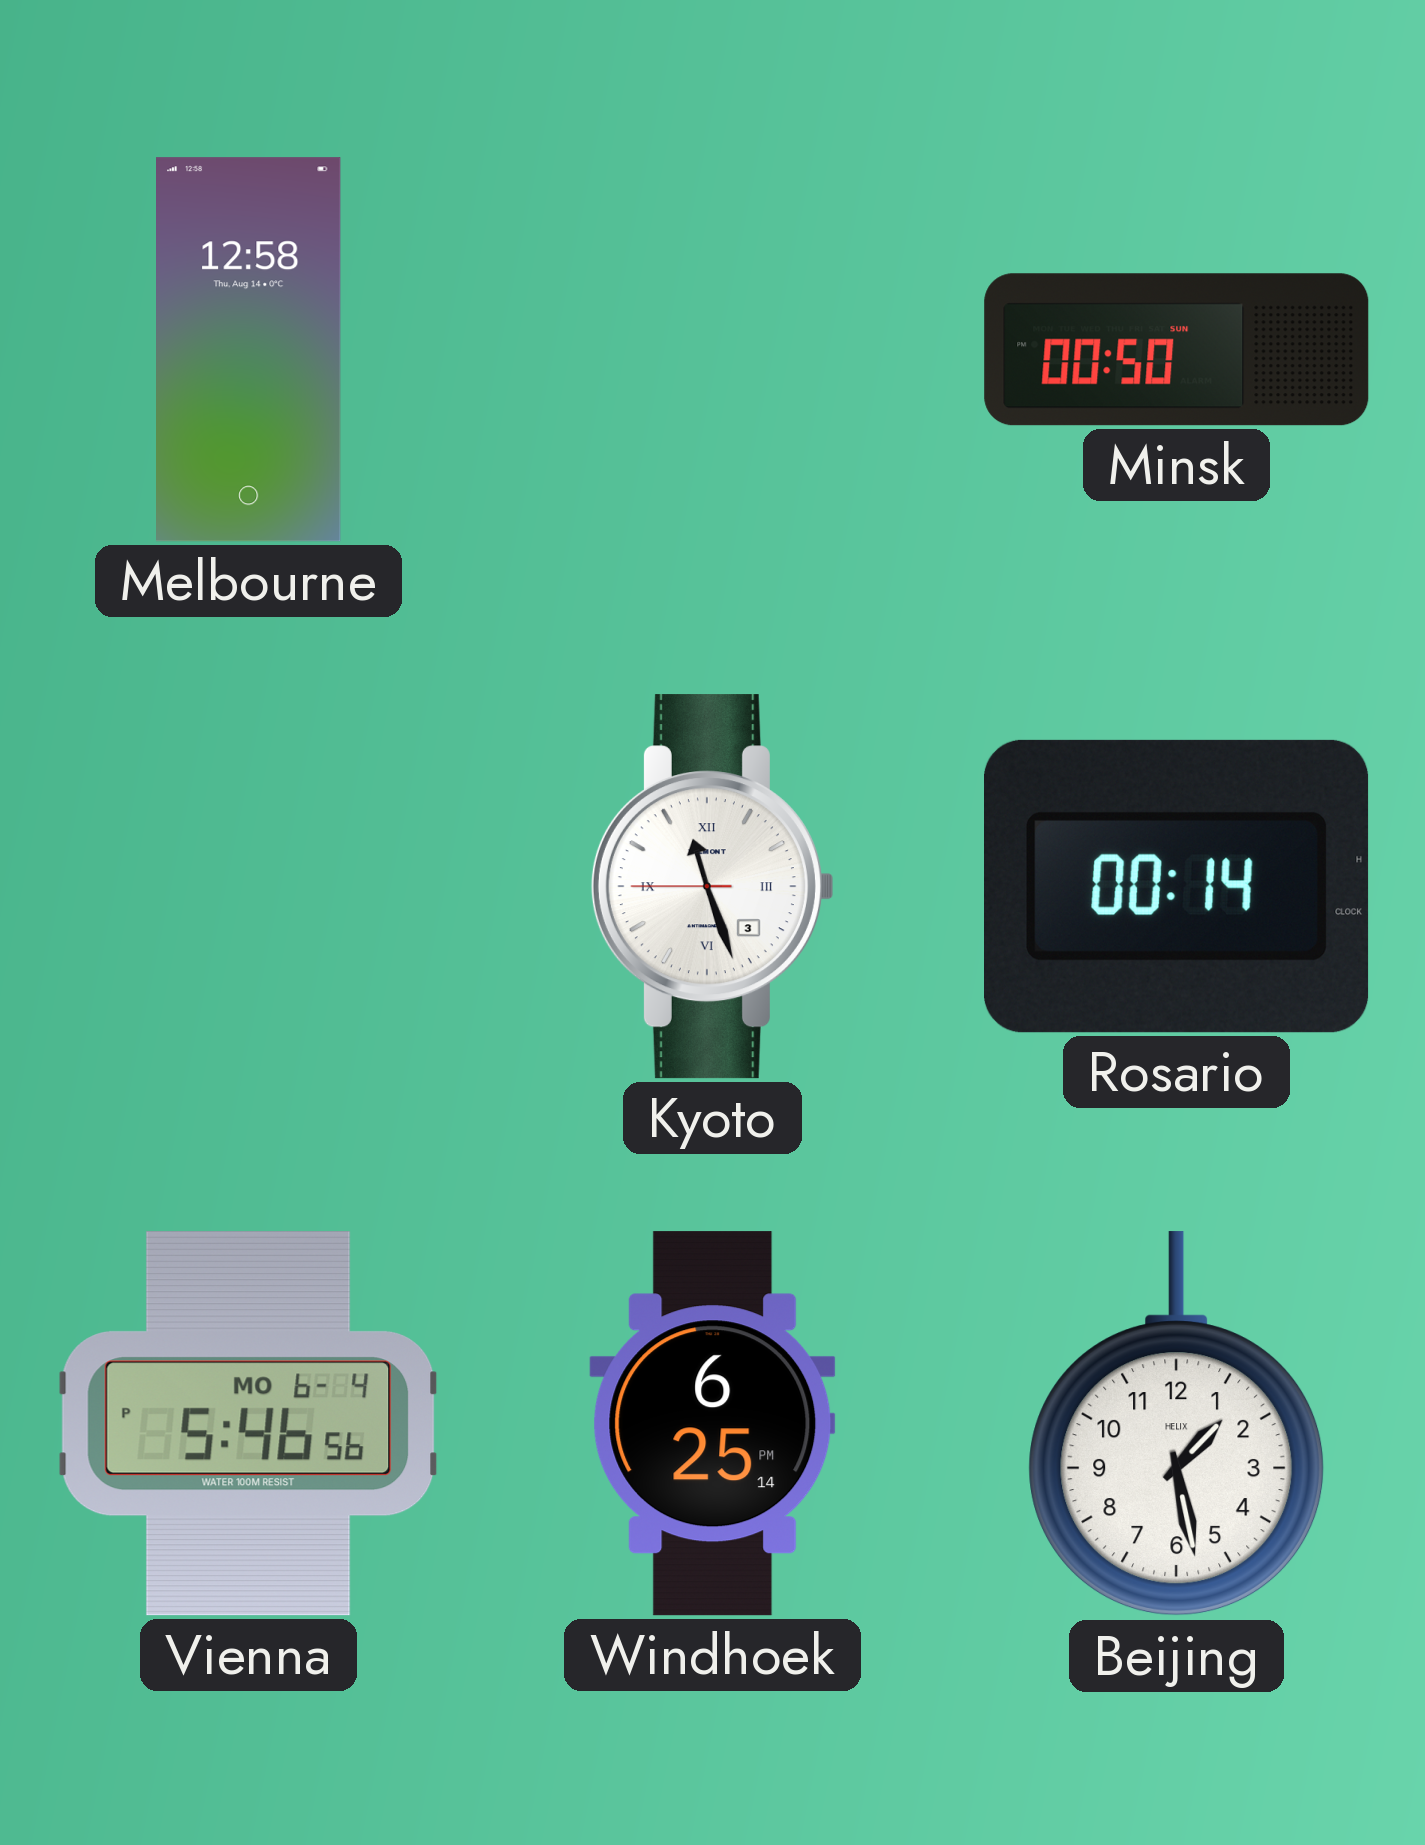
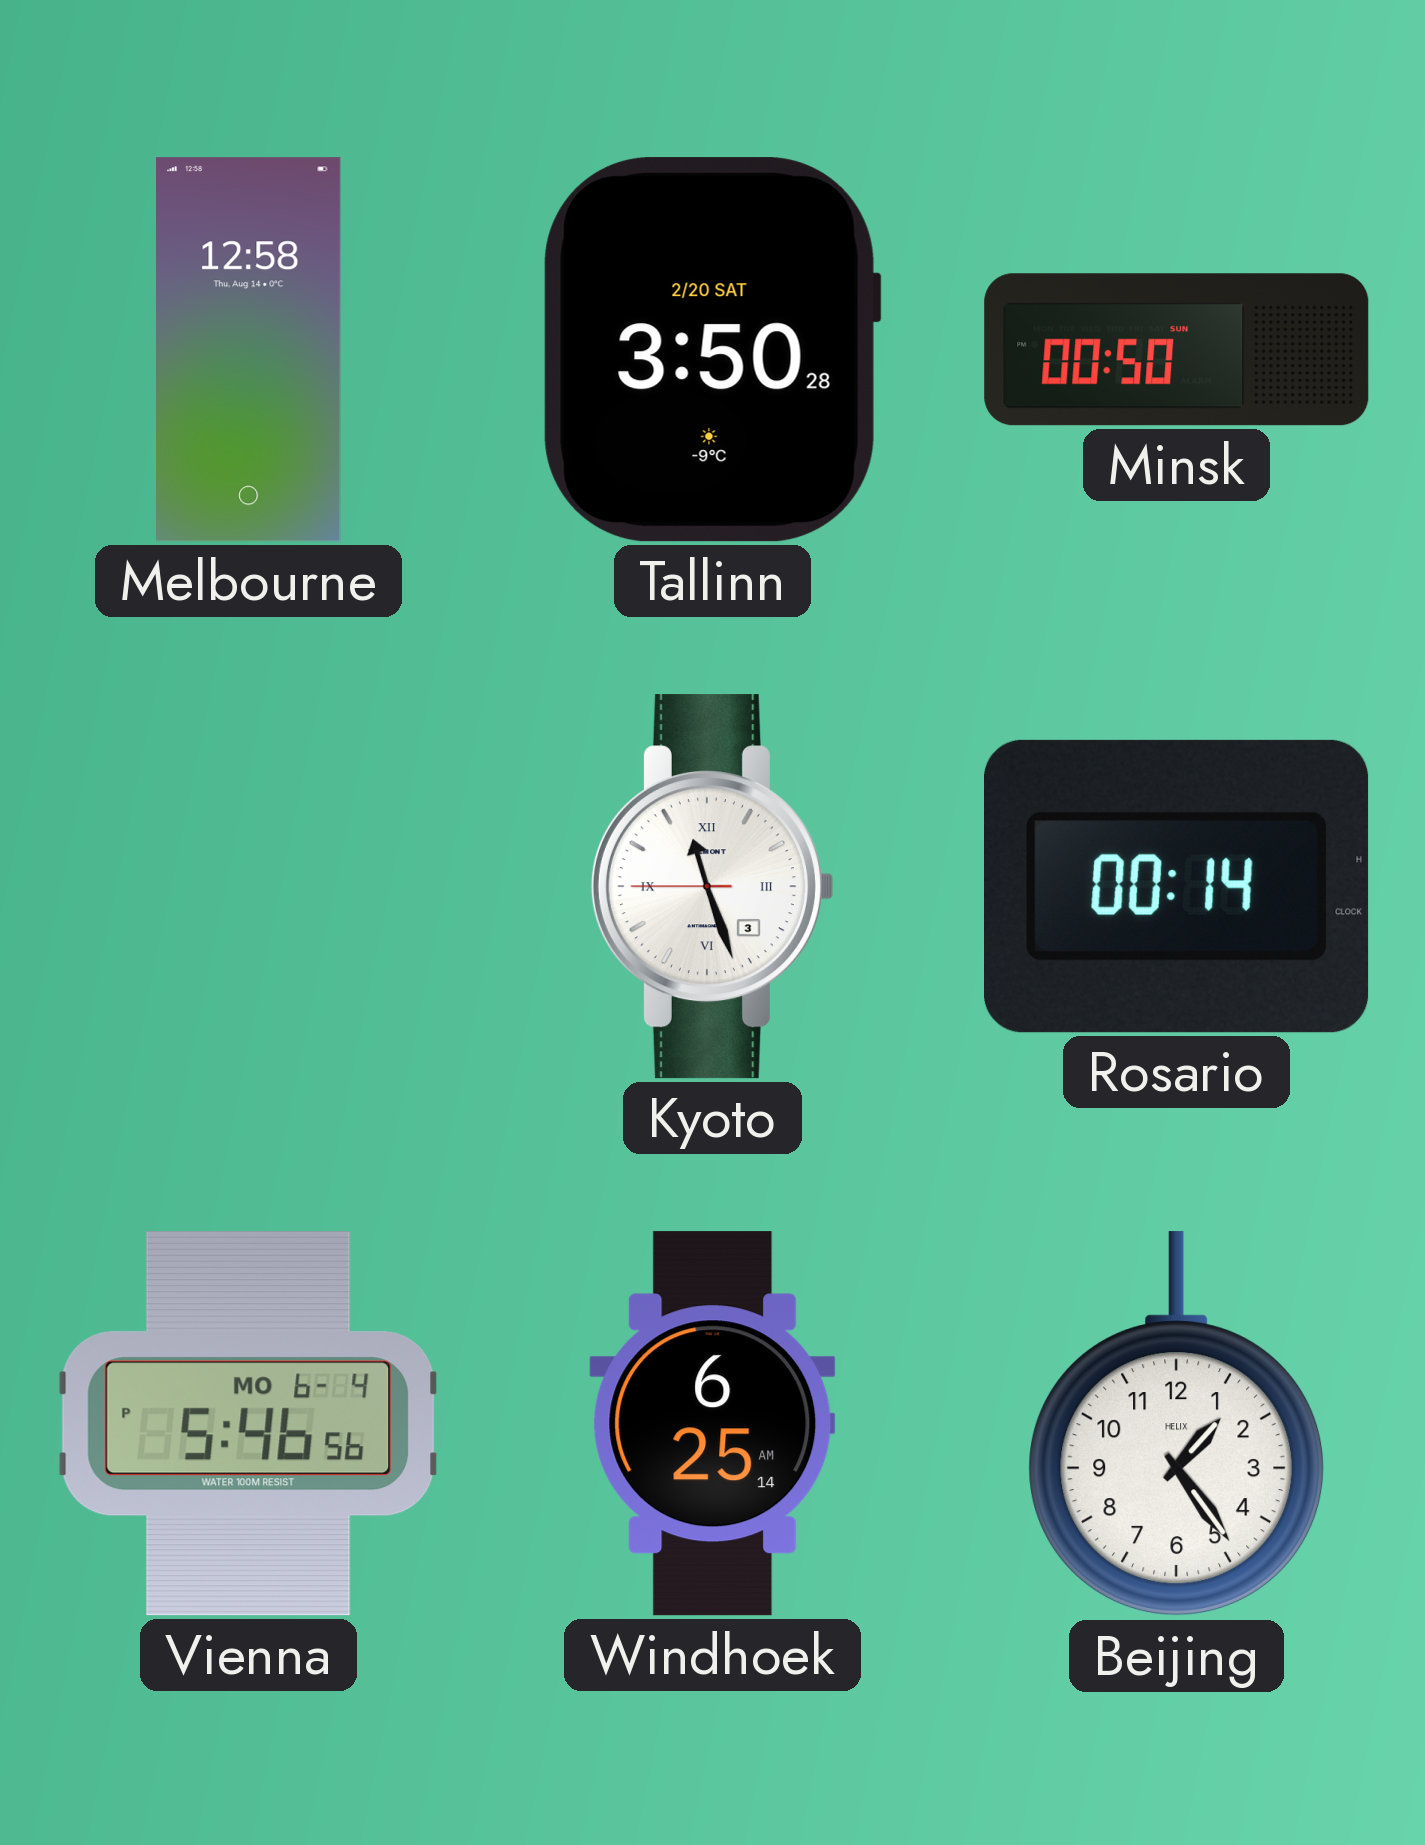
Tallinn: none -> 3:50 (712, 350)
Windhoek: 6:25:14 PM -> 6:25:14 AM (713, 1424)
Beijing: 1:28 -> 1:24 (1177, 1424)
